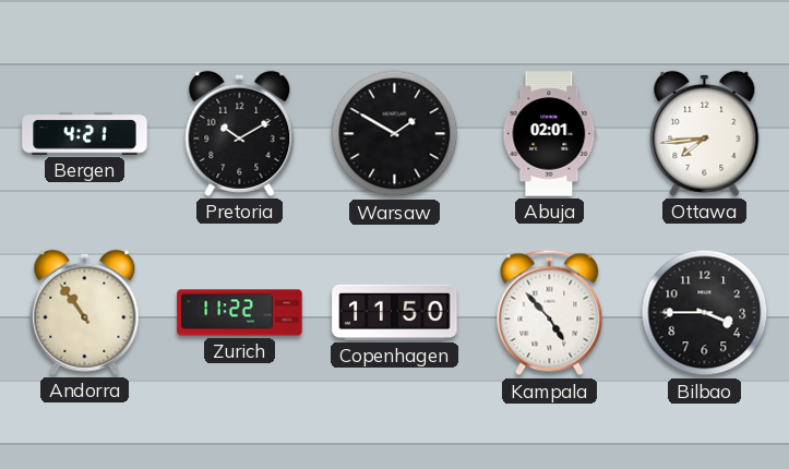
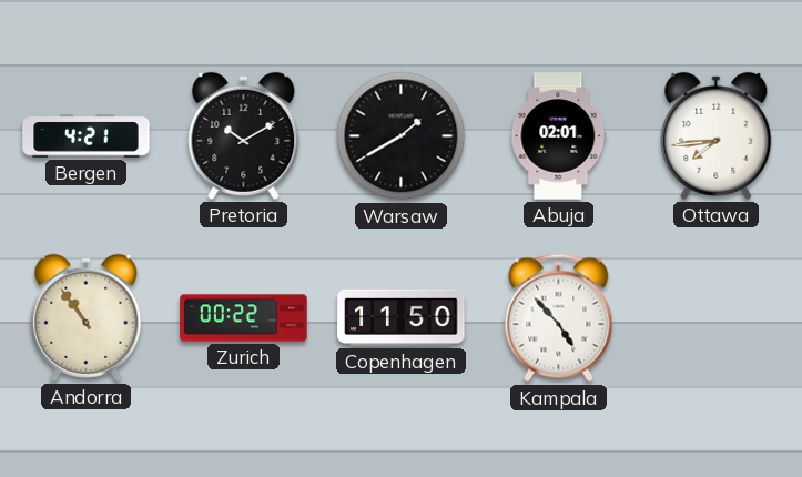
Warsaw: 1:50 -> 1:40 (402, 136)
Zurich: 11:22 -> 00:22 (244, 318)
Bilbao: 3:45 -> none (705, 313)
